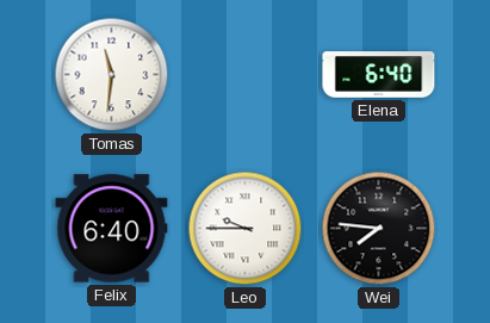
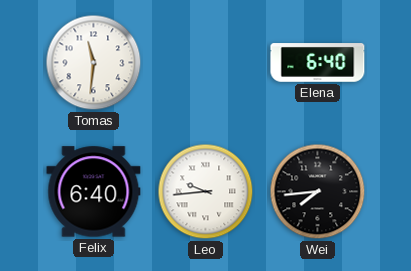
Leo: 9:45 -> 9:44 (206, 192)
Wei: 7:46 -> 7:44 (318, 192)
